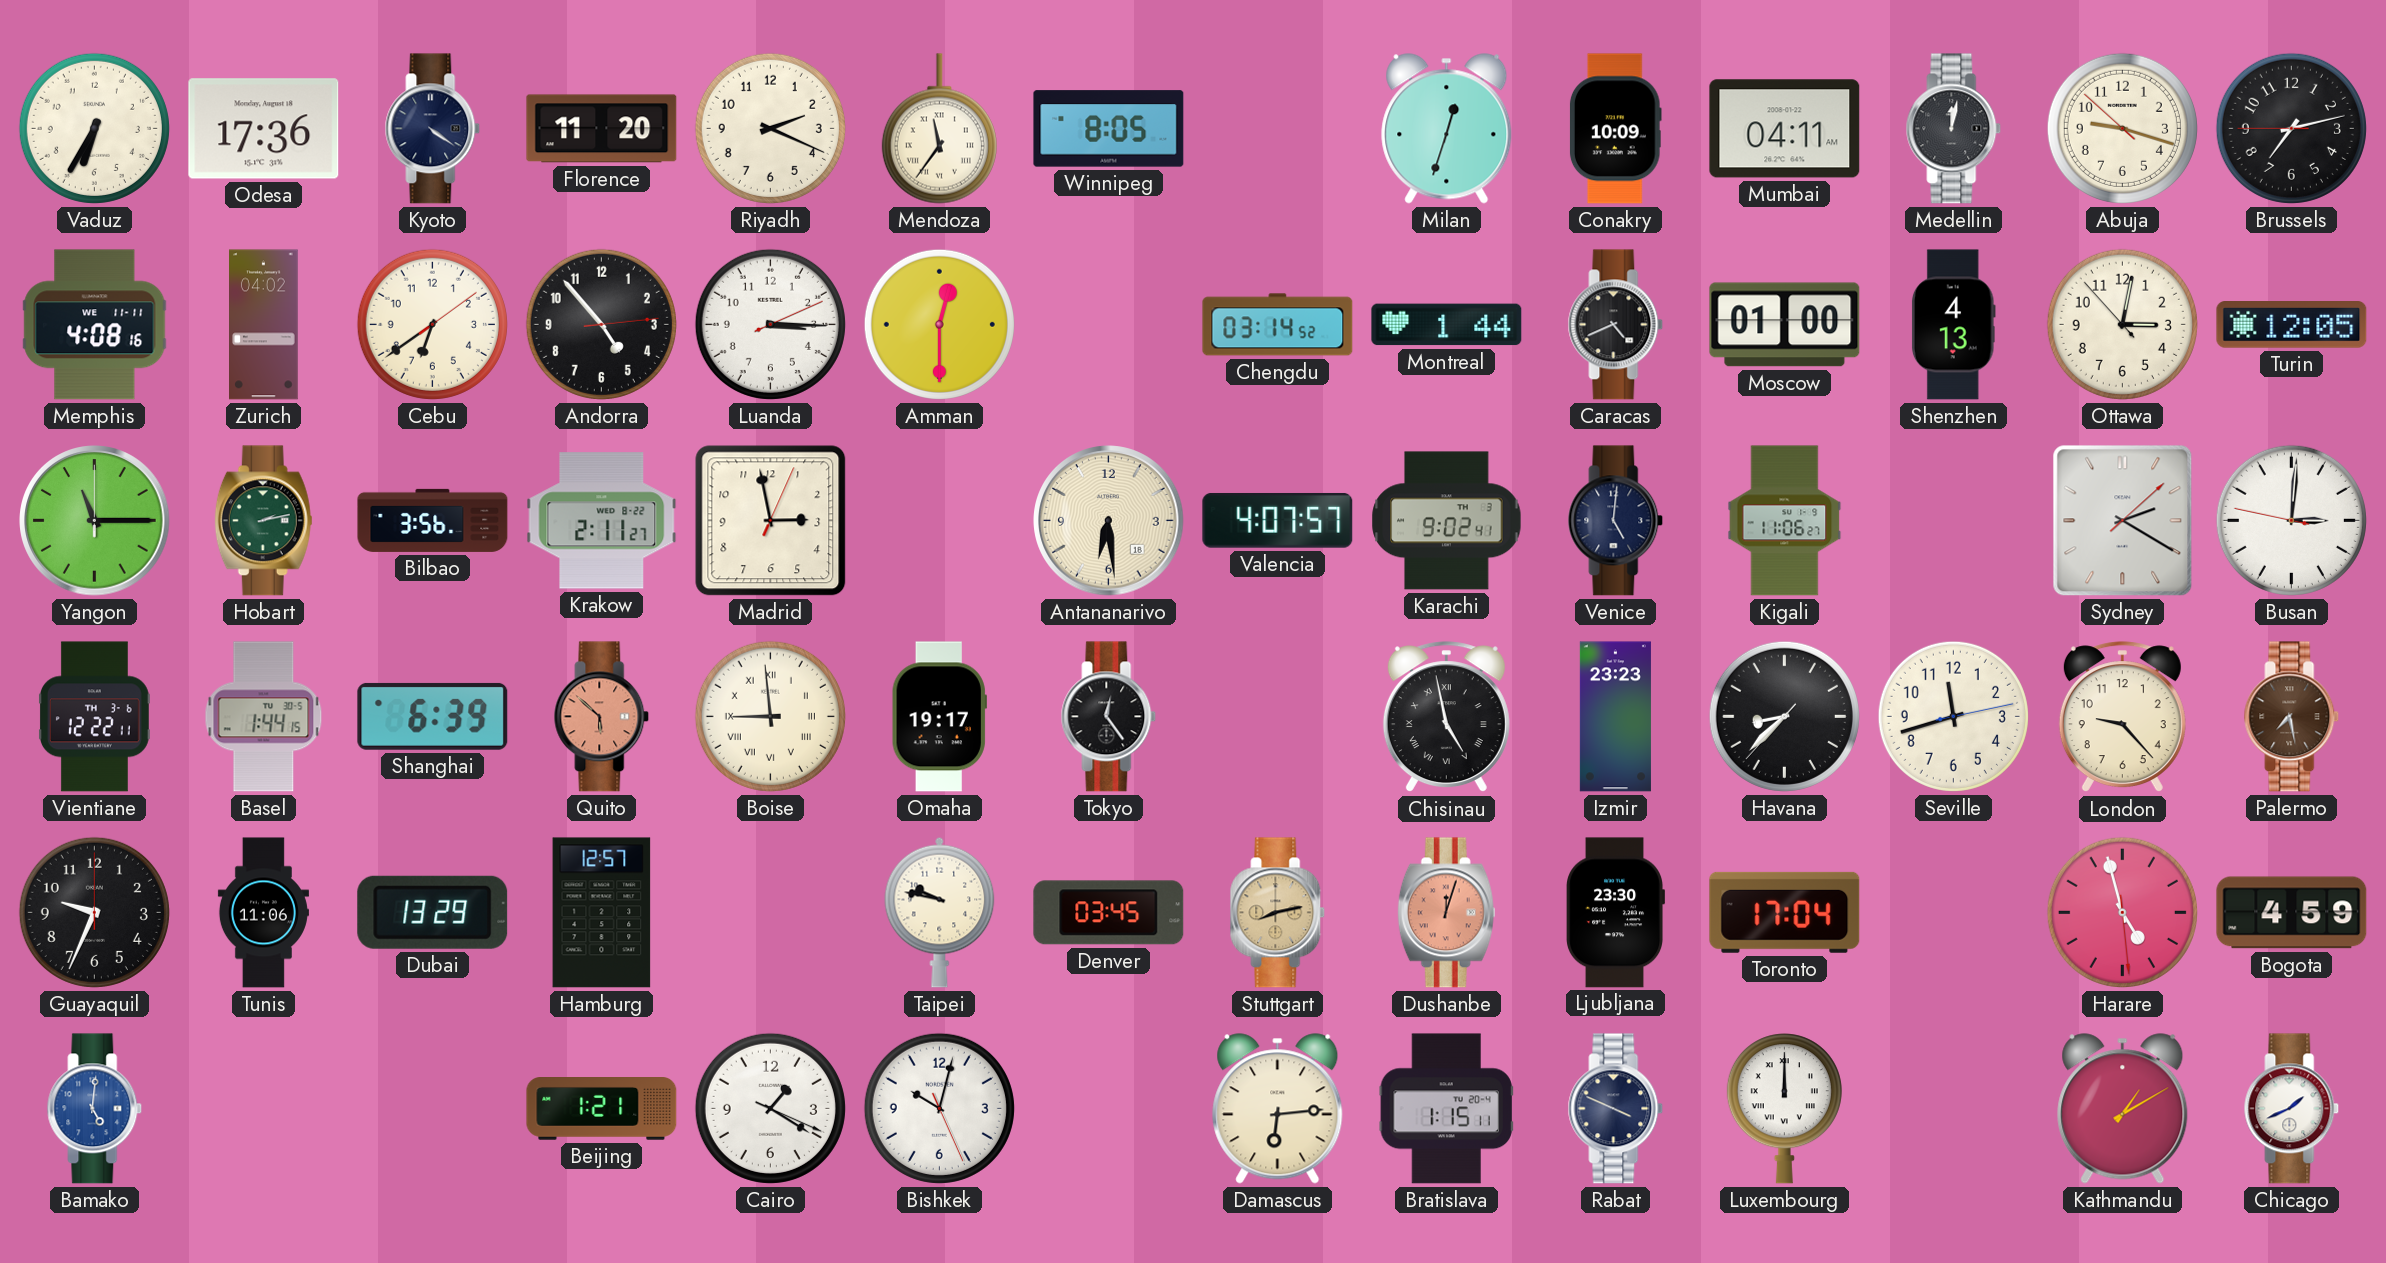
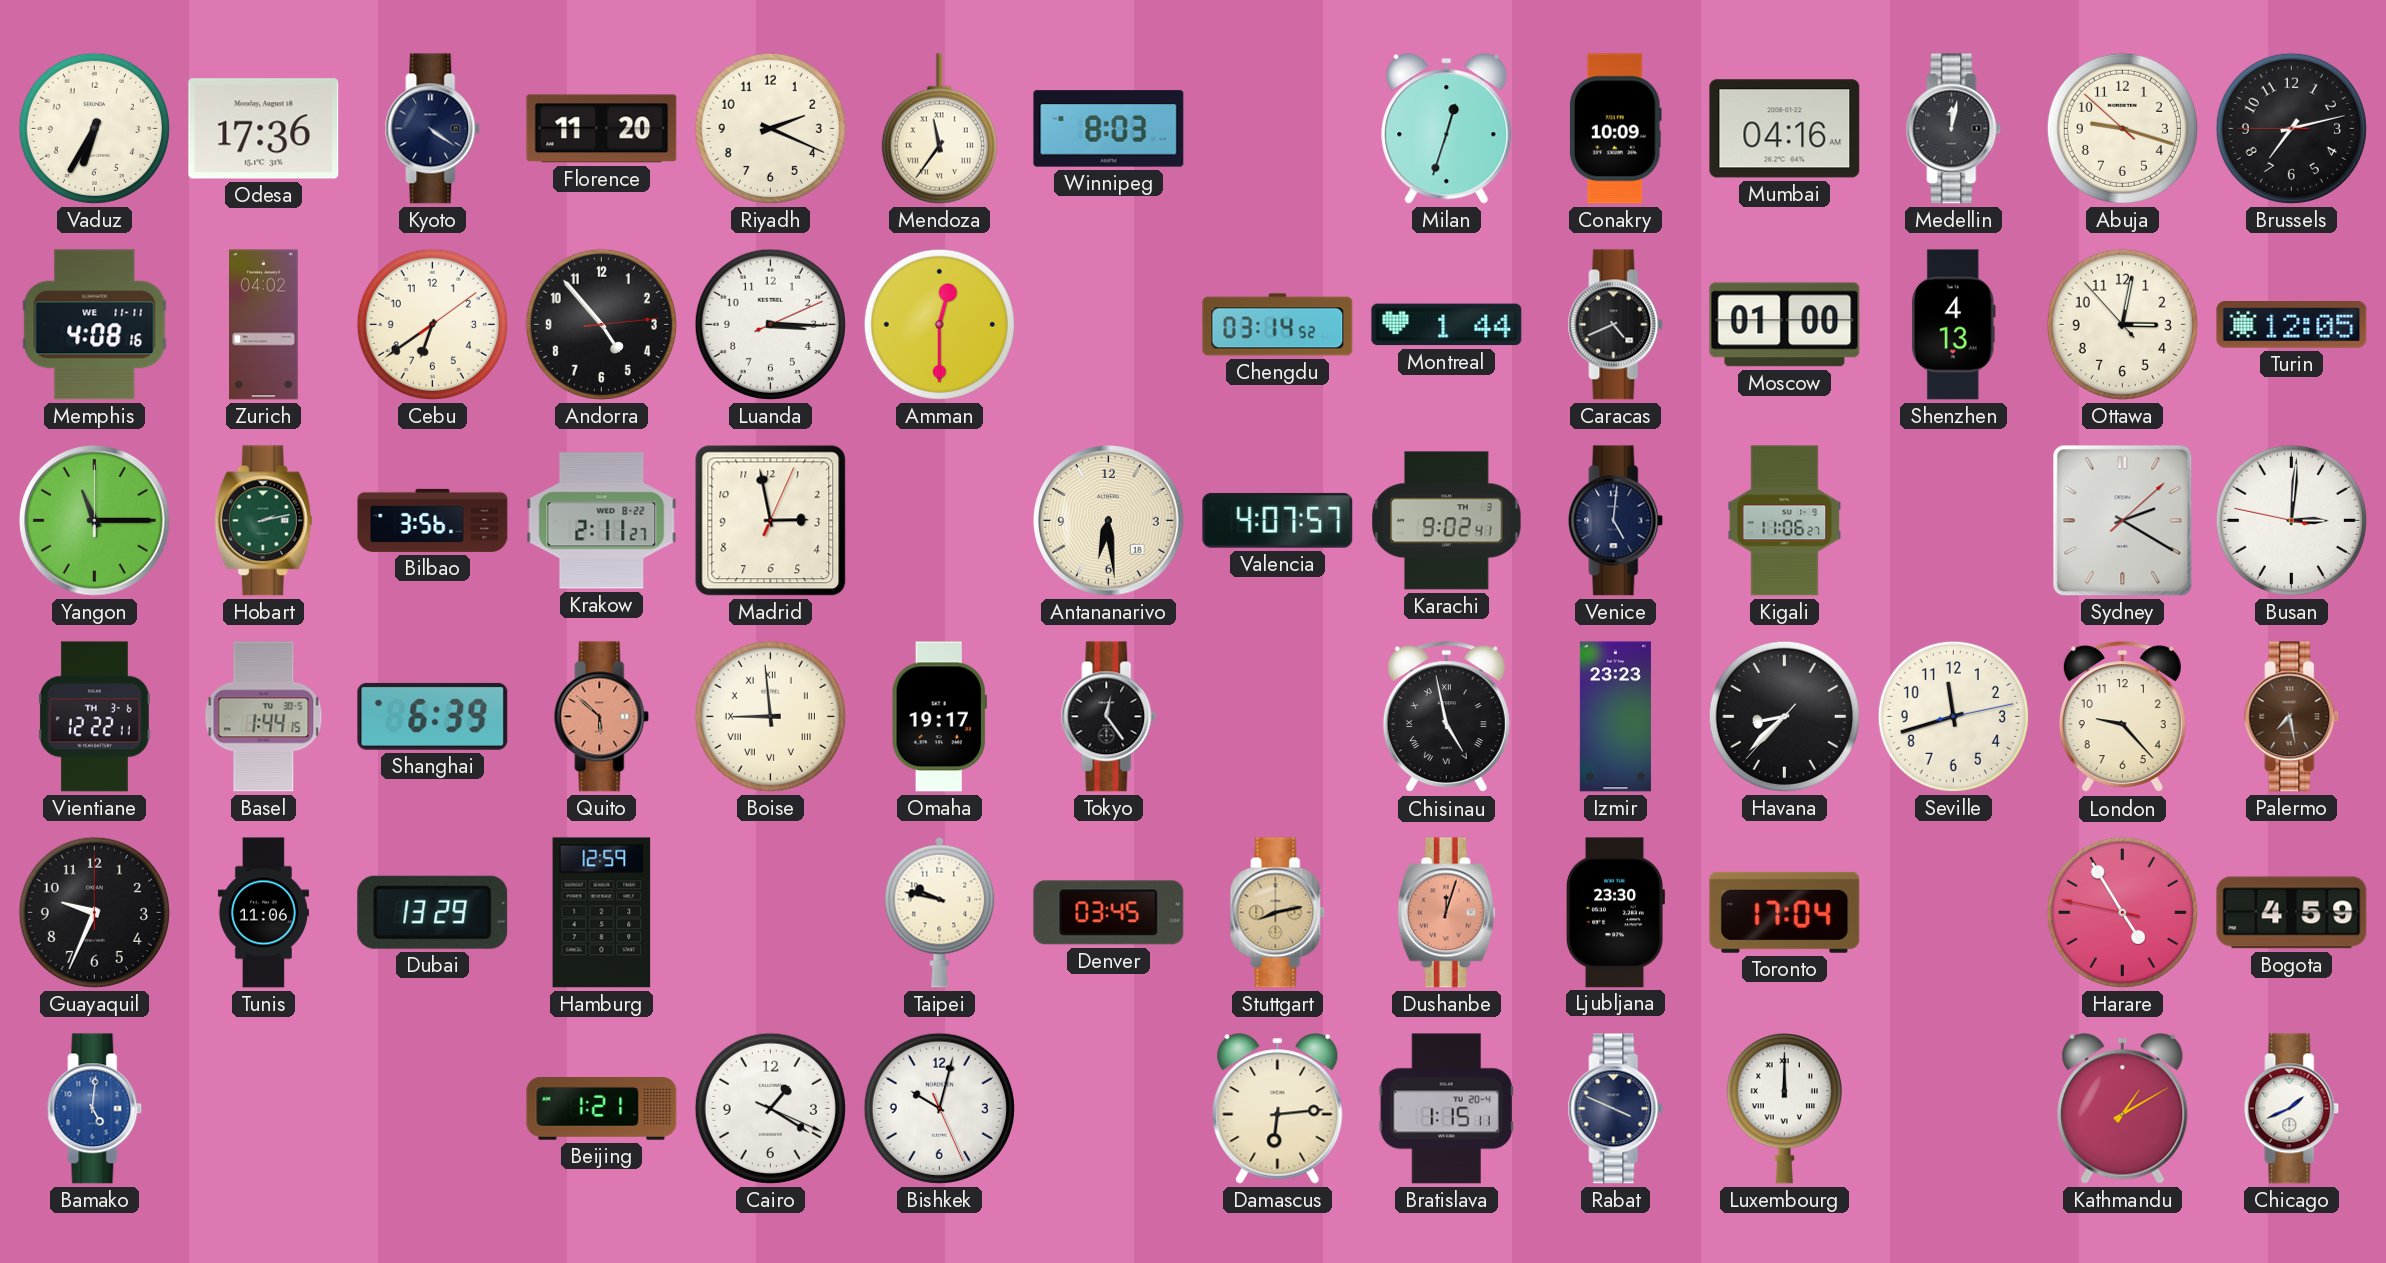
Winnipeg: 8:05 -> 8:03 (1109, 129)
Mumbai: 04:11 -> 04:16 (1785, 129)
Hamburg: 12:57 -> 12:59 (602, 913)
Harare: 4:57 -> 4:54 (2122, 912)
